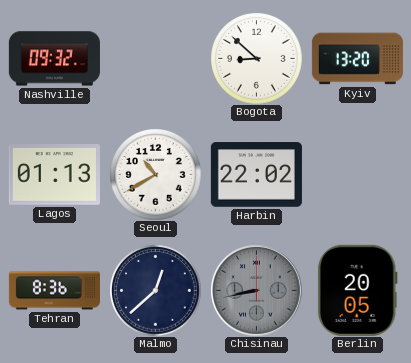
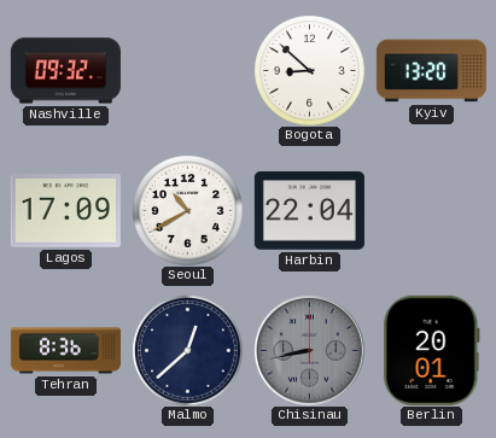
Lagos: 01:13 -> 17:09 (65, 211)
Harbin: 22:02 -> 22:04 (309, 211)
Berlin: 20:05 -> 20:01 (431, 350)
